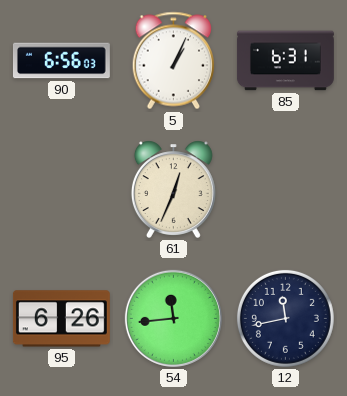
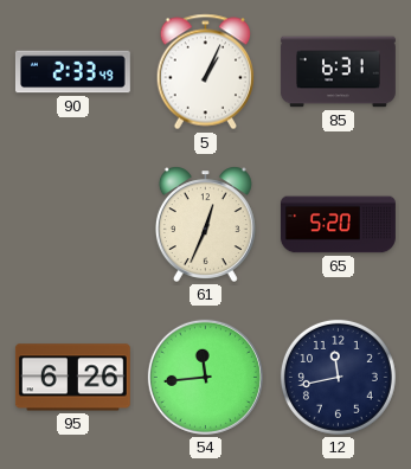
90: 6:56 -> 2:33 (72, 72)
65: none -> 5:20 (338, 225)
